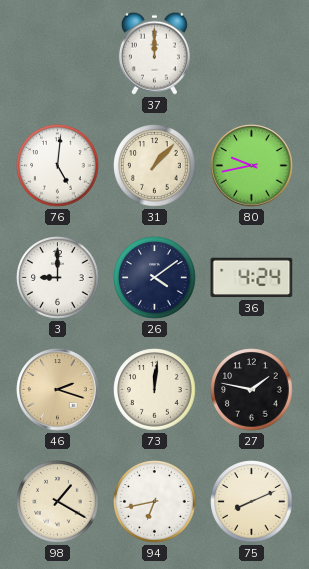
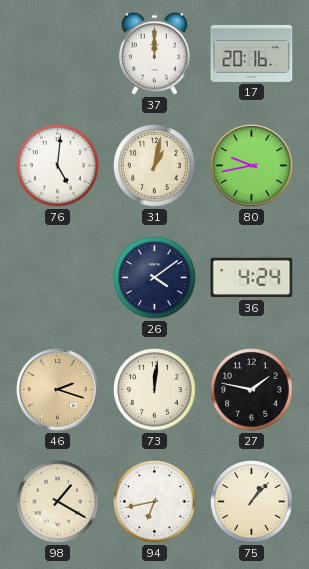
17: none -> 20:16 (252, 53)
31: 1:07 -> 1:02 (155, 166)
3: 9:00 -> none (58, 278)
75: 8:11 -> 1:07 (252, 502)
